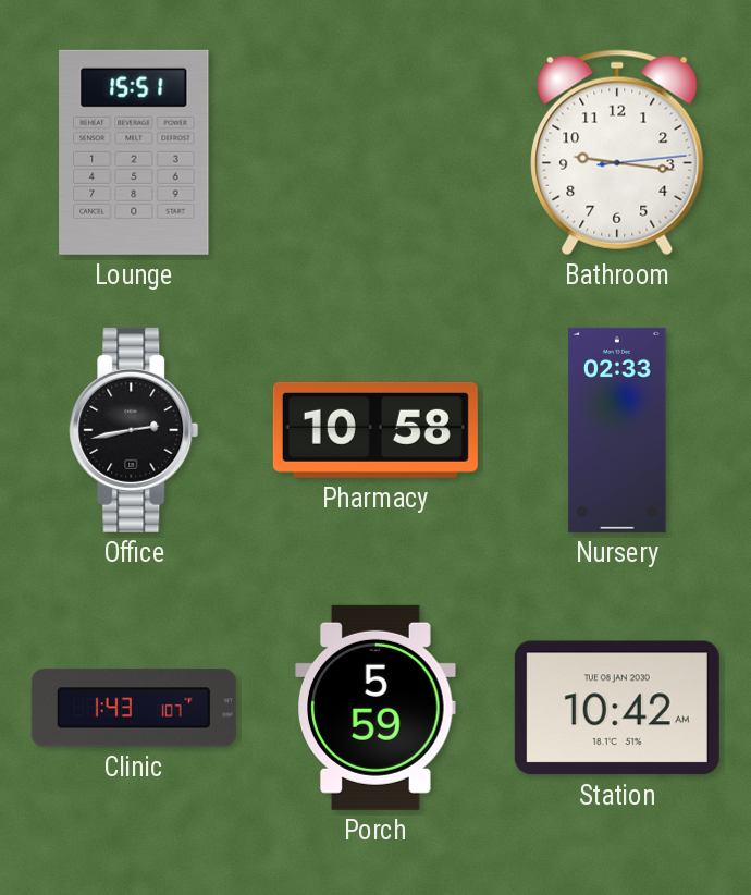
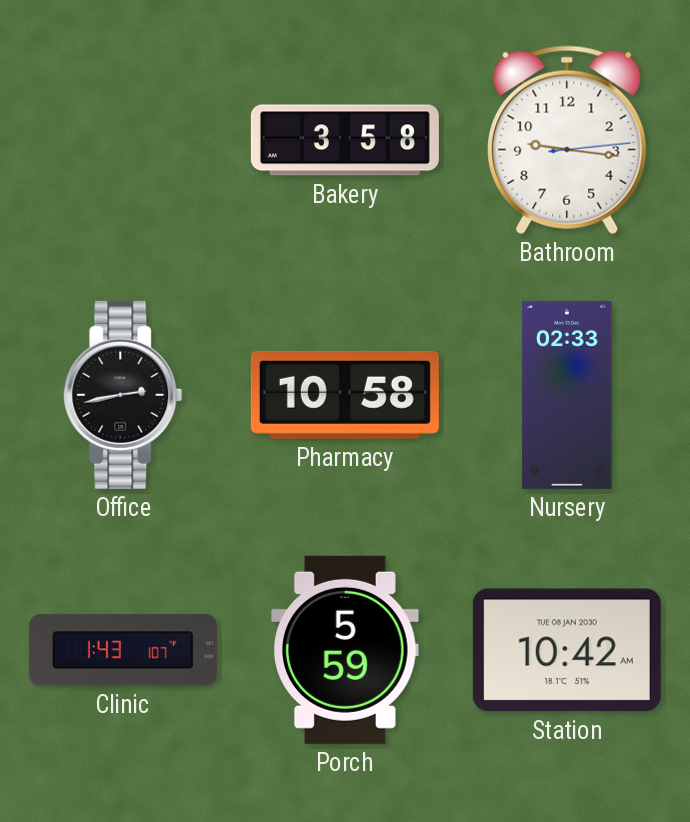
Lounge: 15:51 -> none (134, 152)
Bakery: none -> 3:58 (345, 140)
